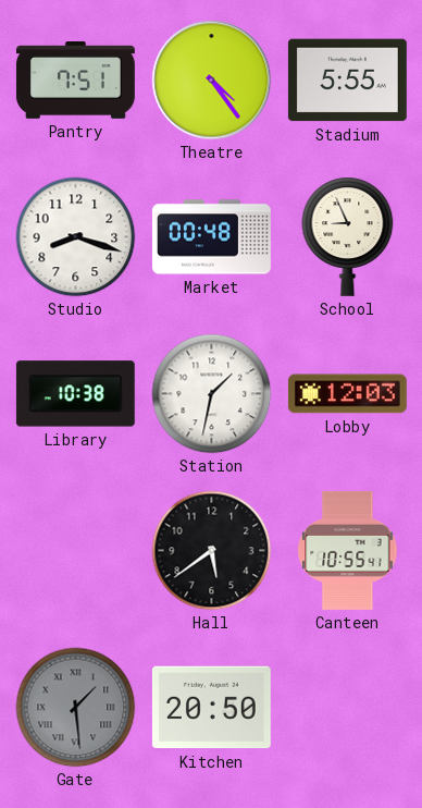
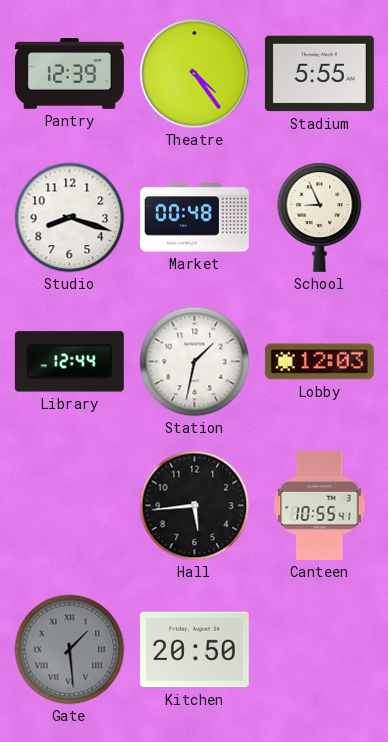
Pantry: 7:51 -> 12:39 (69, 74)
Library: 10:38 -> 12:44 (69, 362)
Hall: 5:39 -> 5:44 (195, 506)
